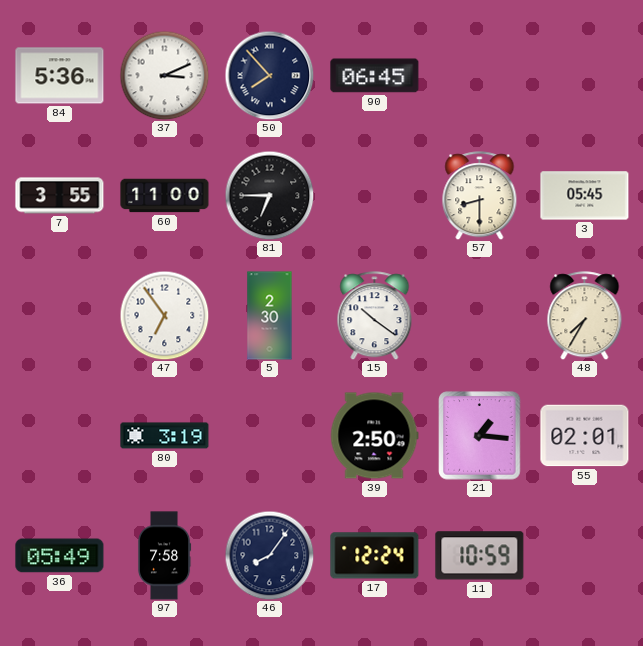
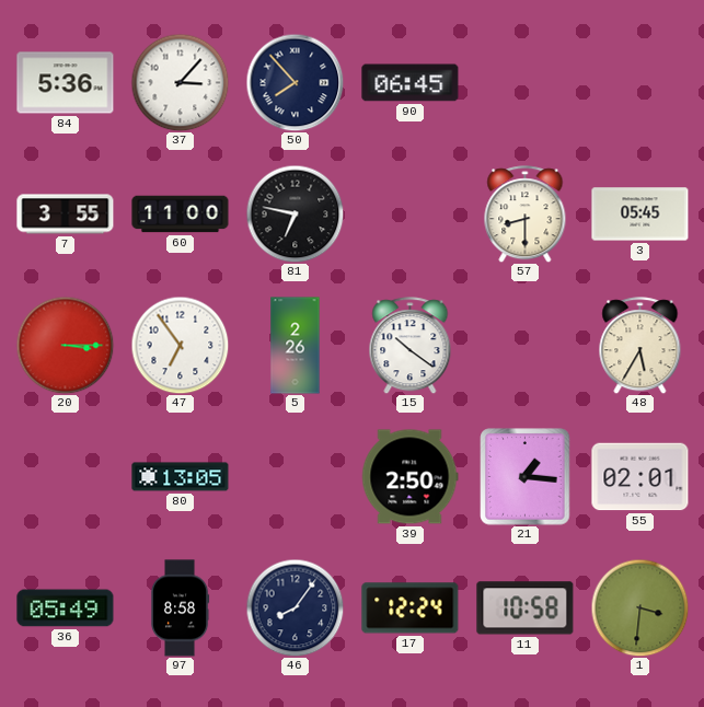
37: 3:11 -> 3:07 (180, 82)
81: 6:45 -> 6:47 (295, 213)
20: none -> 3:15 (65, 345)
5: 2:30 -> 2:26 (296, 346)
48: 7:35 -> 5:35 (640, 346)
80: 3:19 -> 13:05 (181, 477)
97: 7:58 -> 8:58 (180, 609)
11: 10:59 -> 10:58 (526, 609)
1: none -> 3:31 (639, 607)
